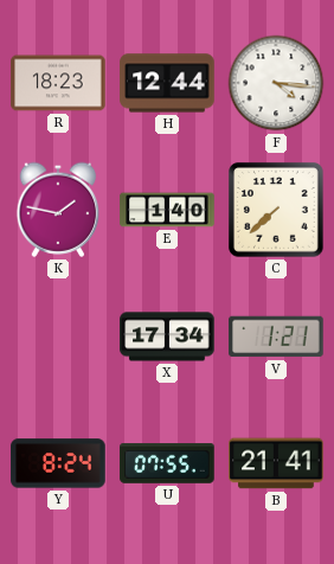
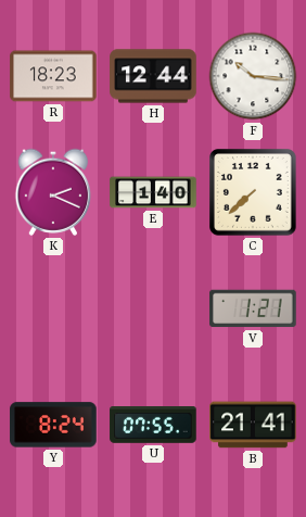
F: 4:16 -> 10:16 (253, 76)
K: 1:47 -> 2:19 (53, 192)
X: 17:34 -> none (167, 337)
